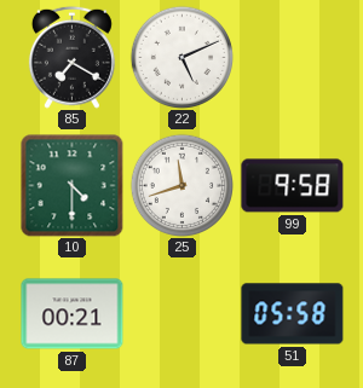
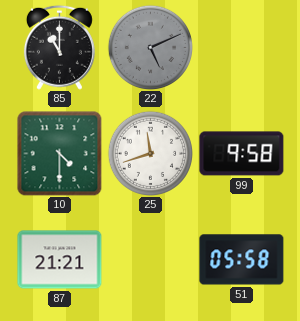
85: 7:20 -> 11:00 (59, 47)
22 dial: white -> grey (150, 47)
87: 00:21 -> 21:21 (60, 260)
